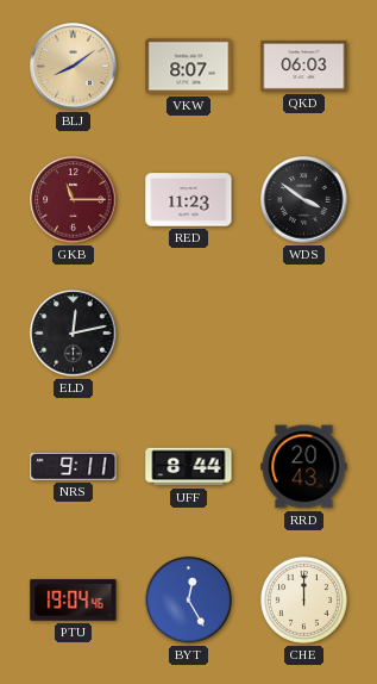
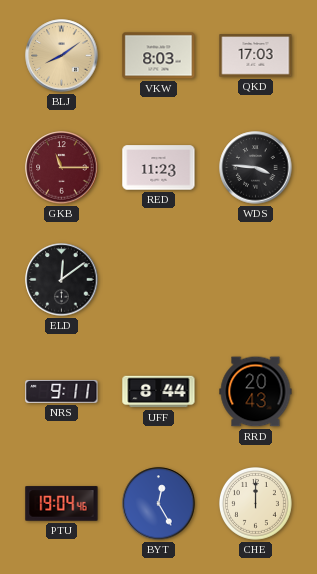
VKW: 8:07 -> 8:03 (159, 56)
QKD: 06:03 -> 17:03 (256, 56)
WDS: 3:51 -> 3:46 (256, 168)
ELD: 12:13 -> 12:09 (62, 280)
